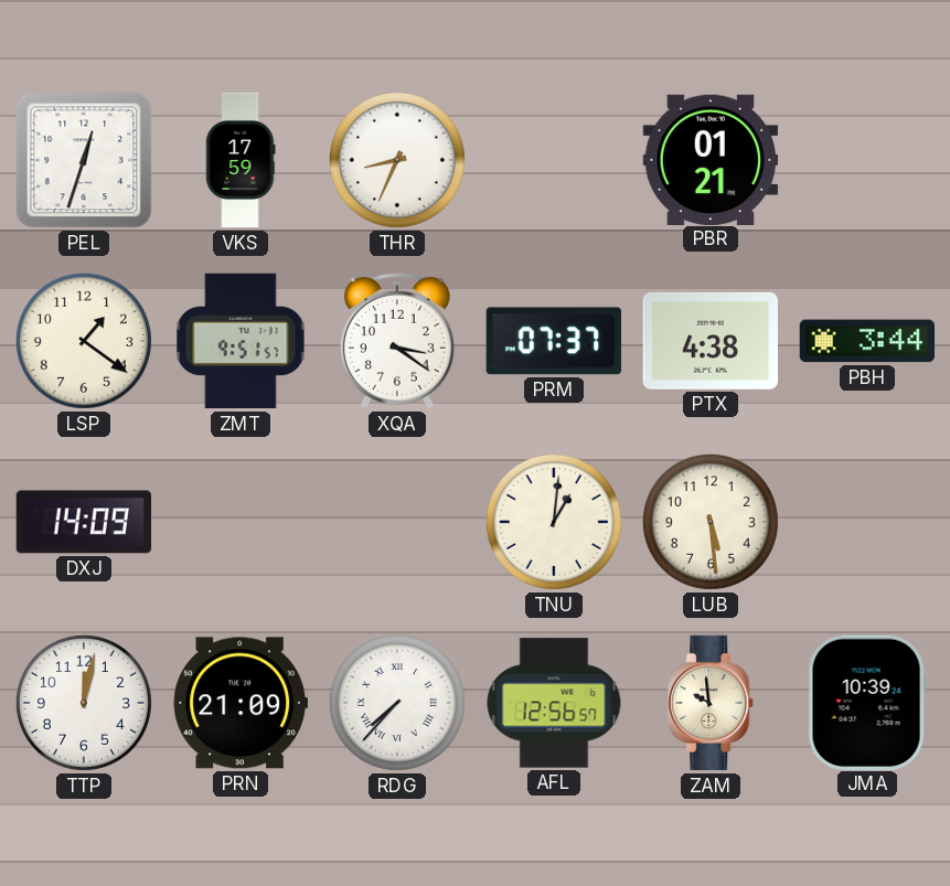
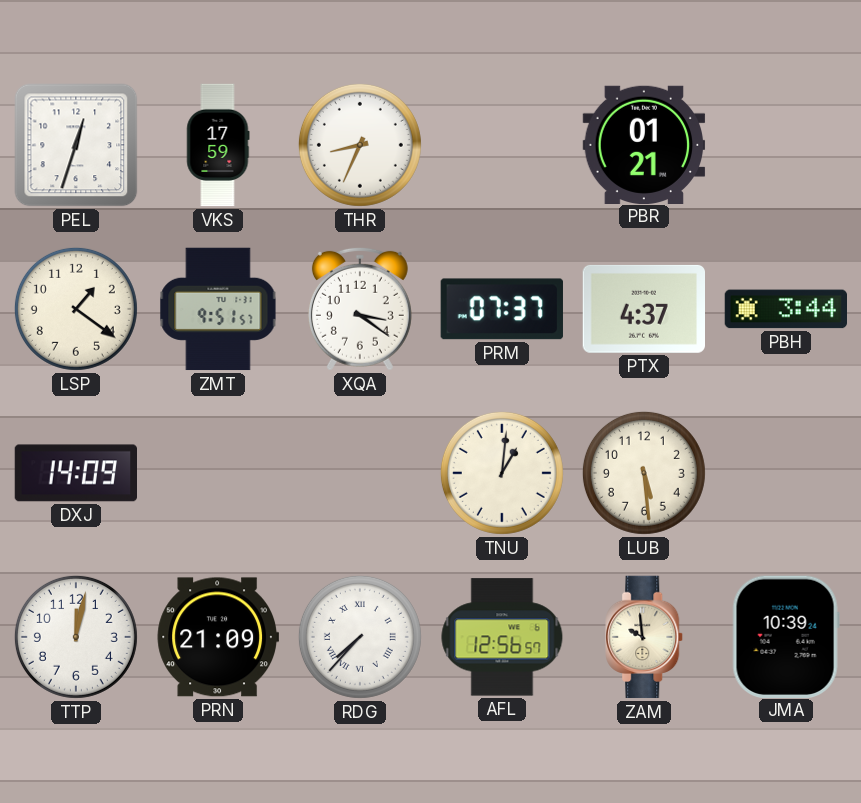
PTX: 4:38 -> 4:37 (643, 309)
